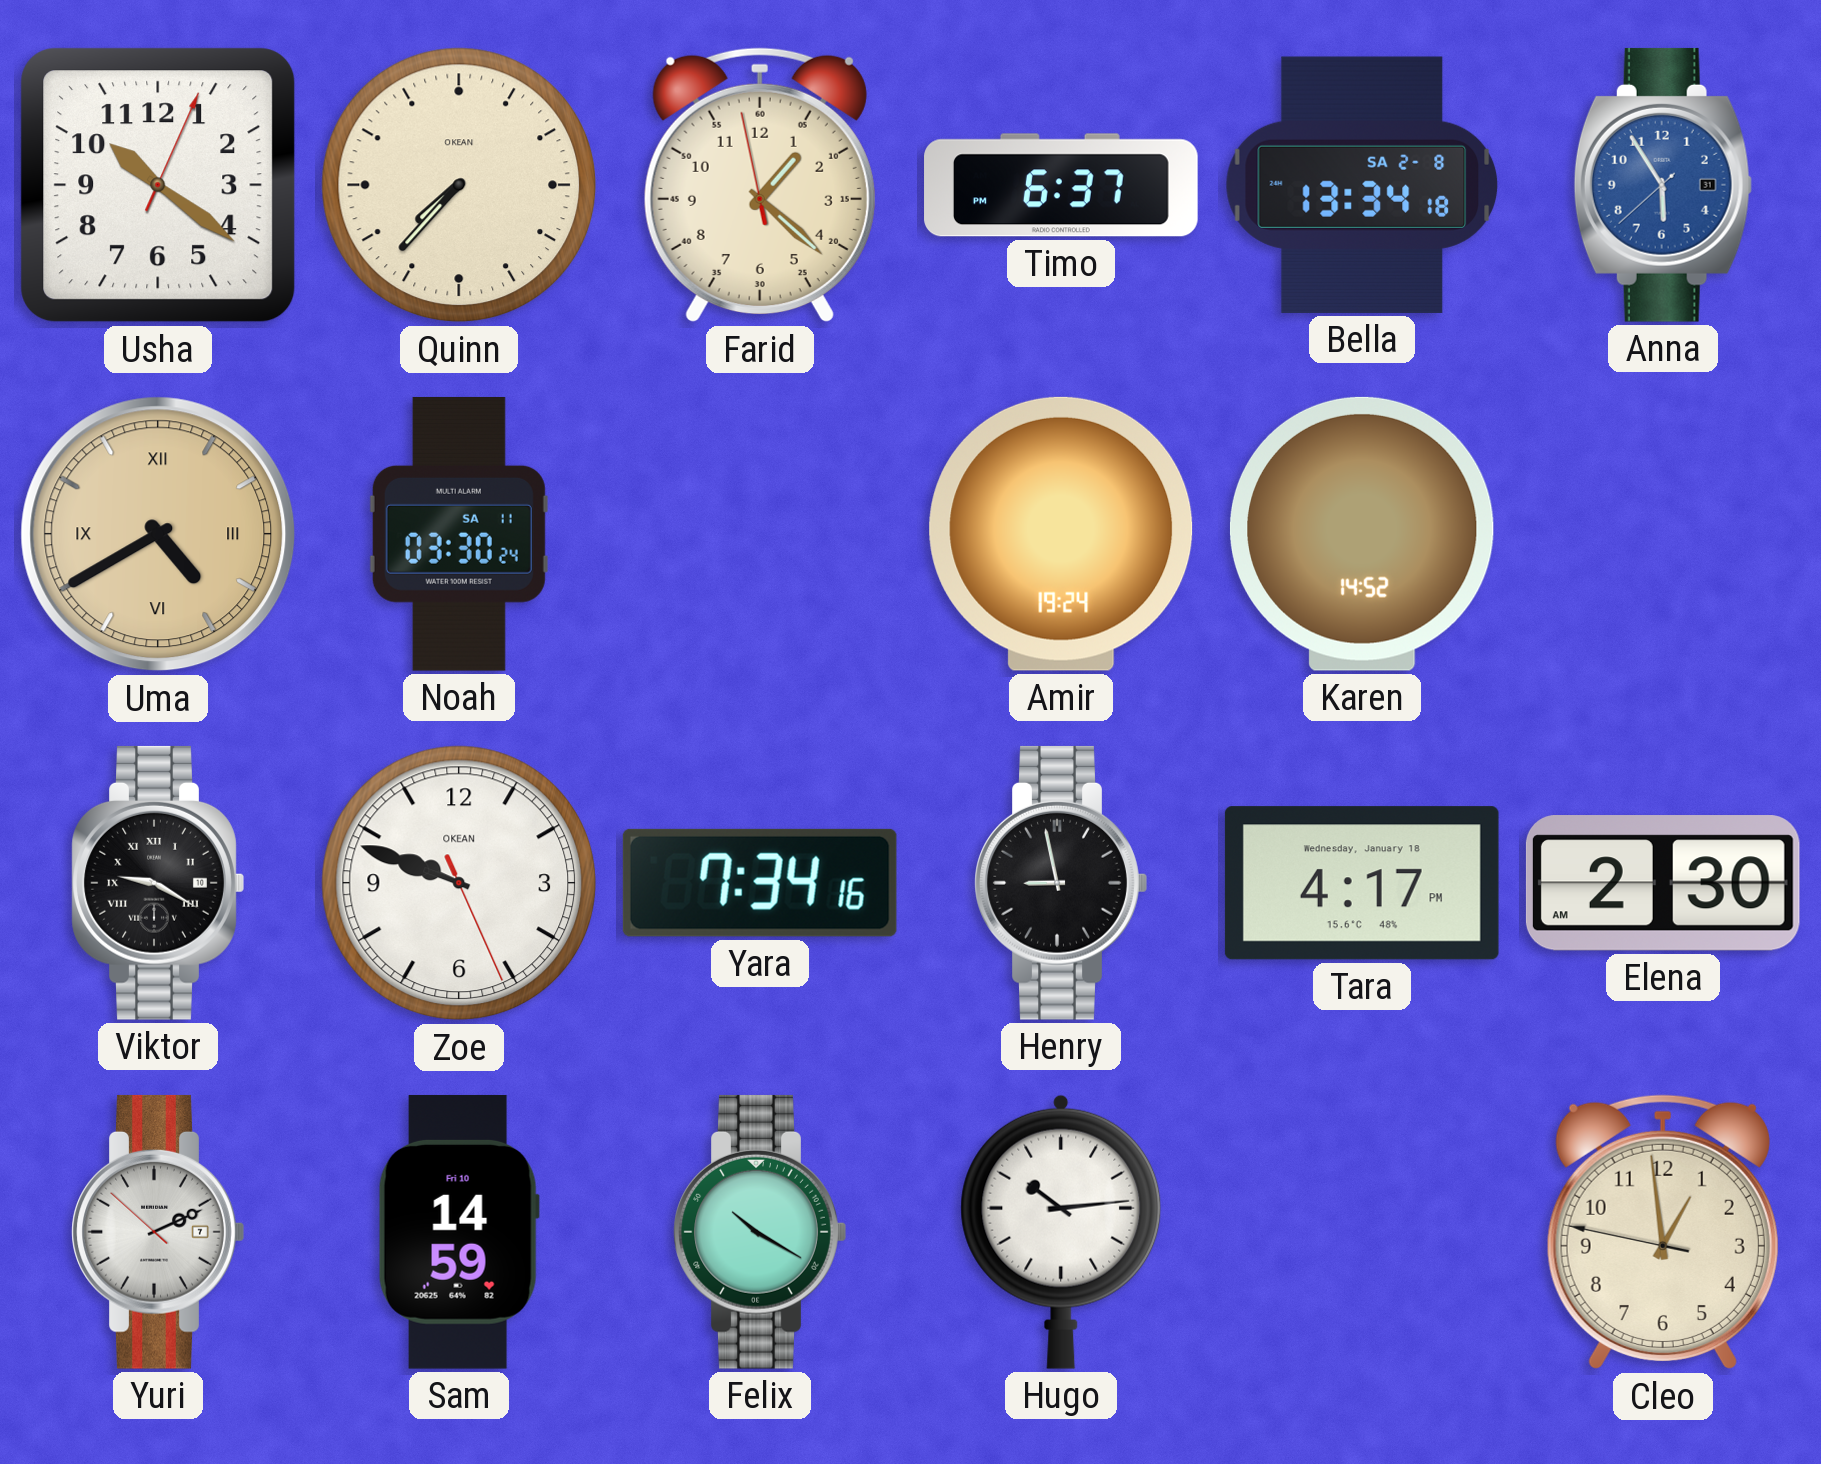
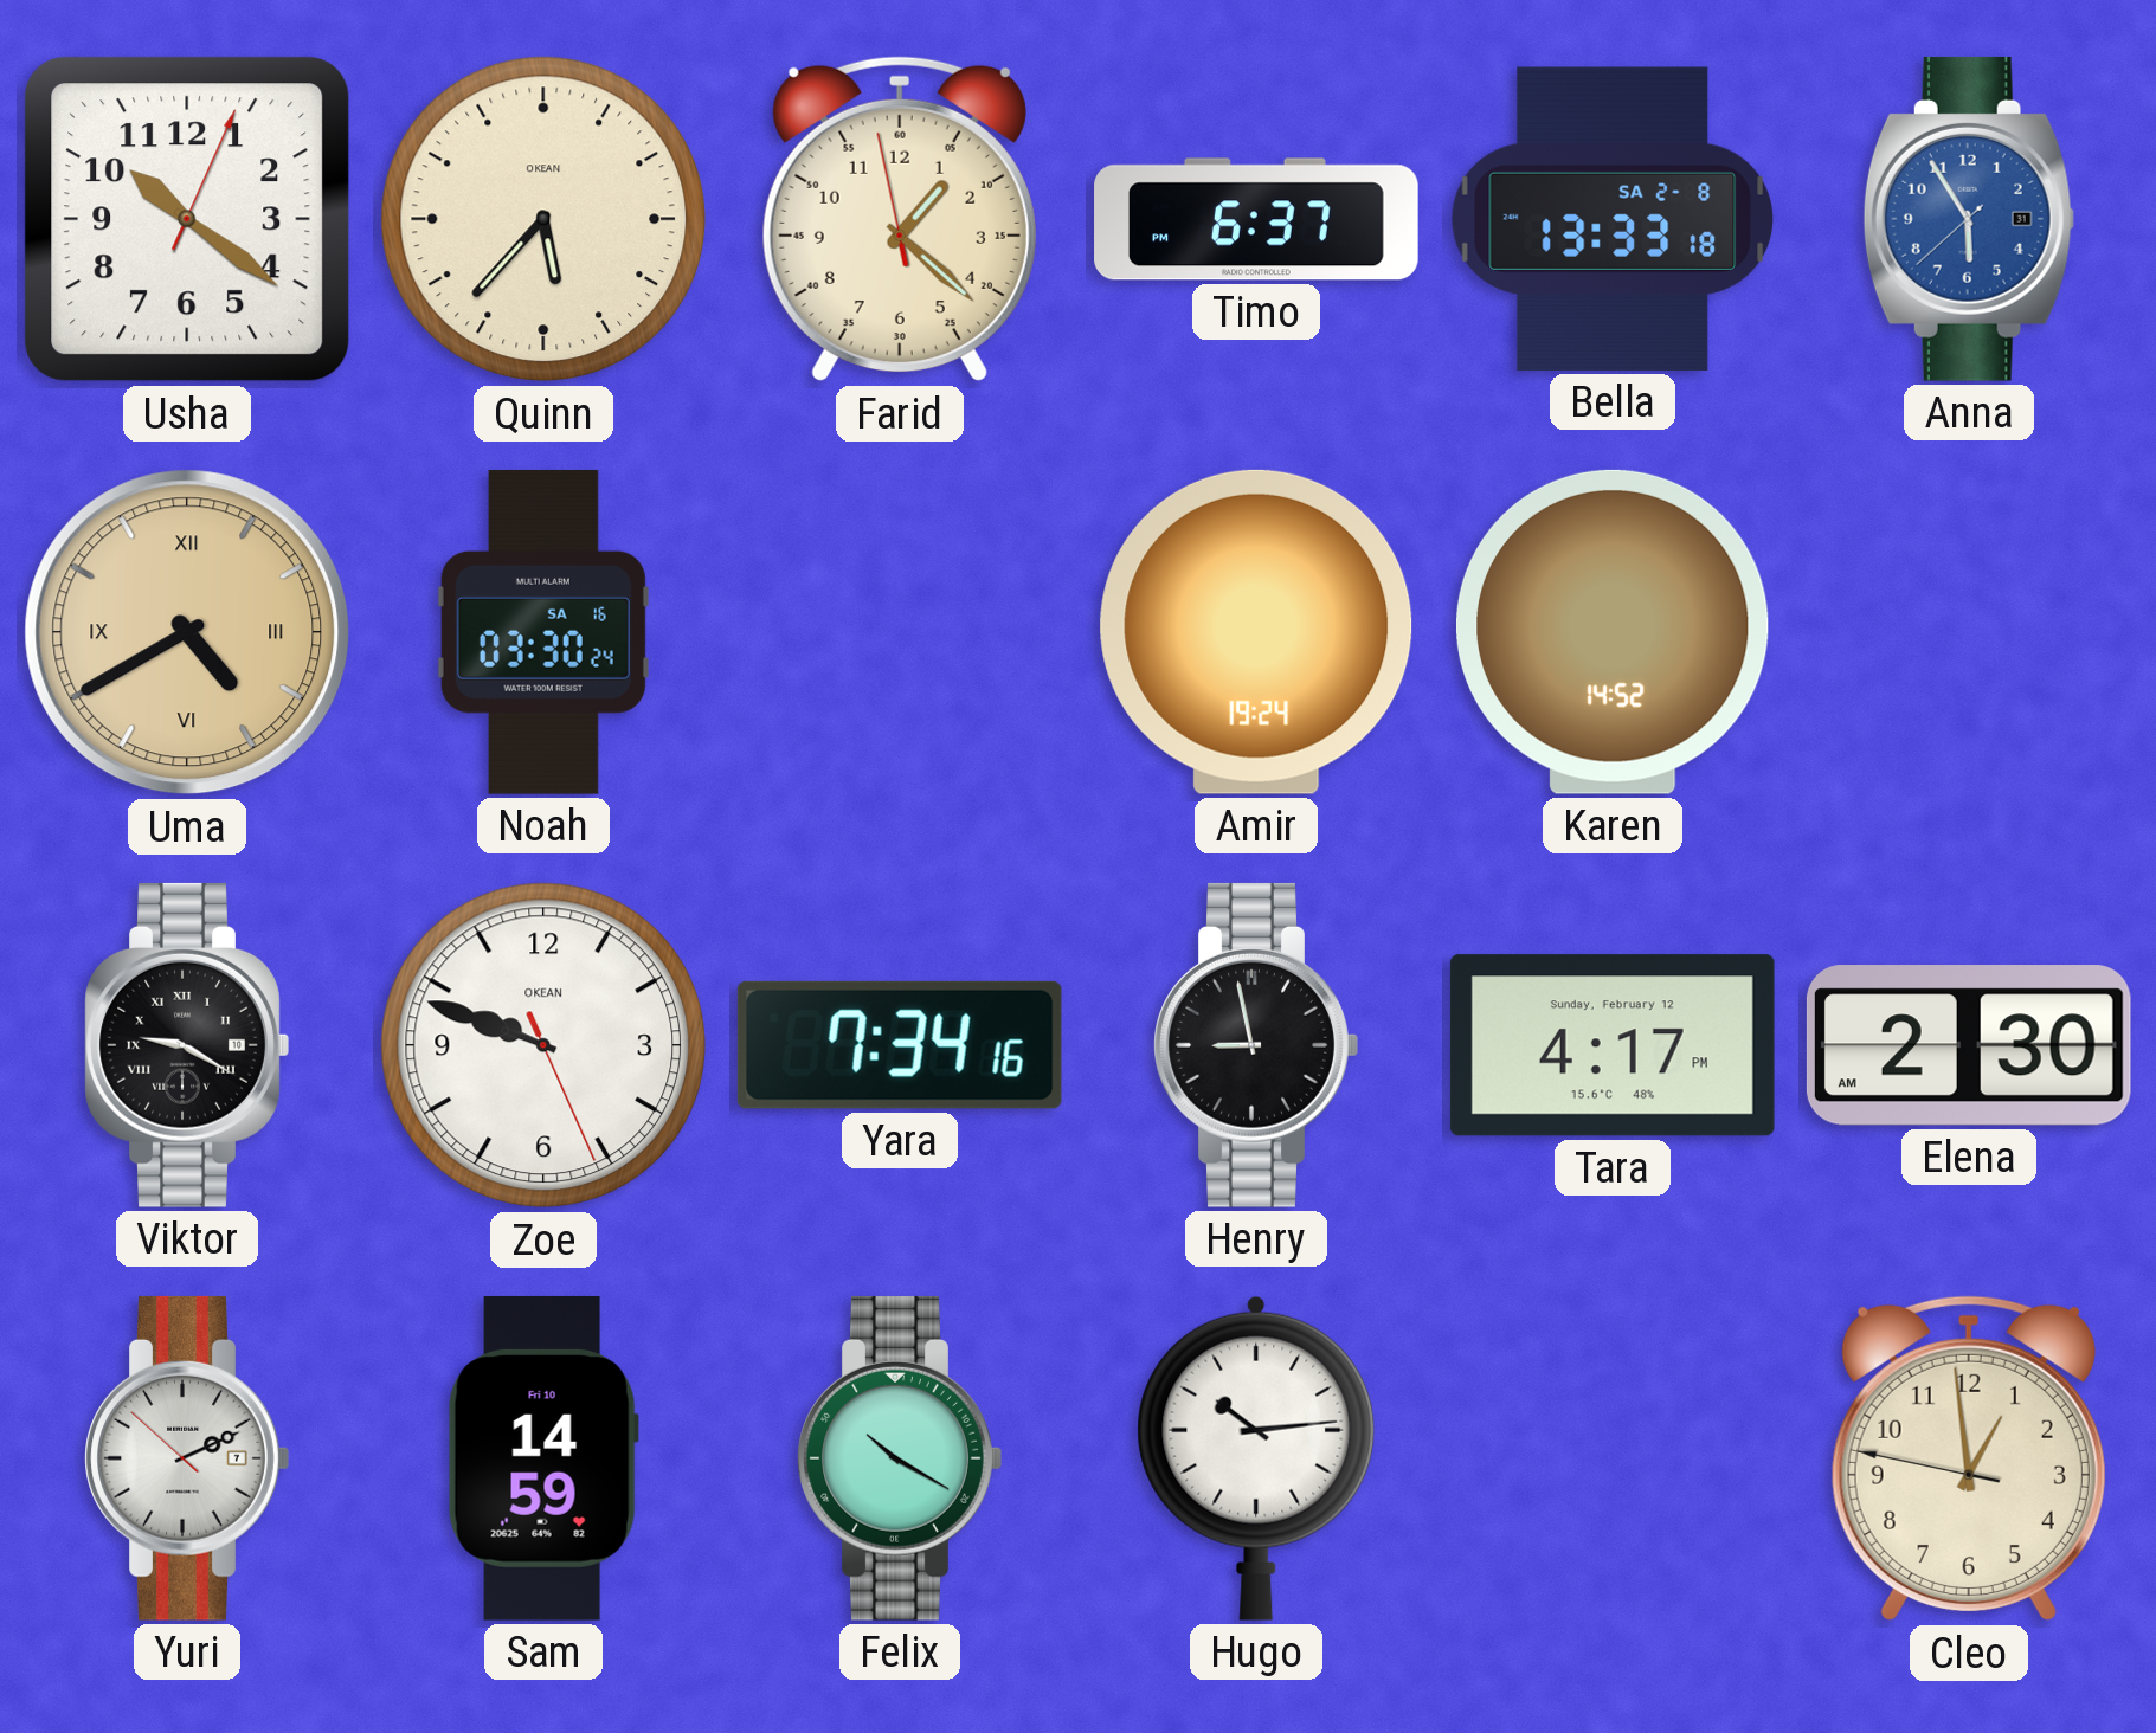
Quinn: 7:37 -> 5:37 (543, 219)
Bella: 13:34 -> 13:33 (1613, 219)
Noah date: SA 11 -> SA 16 (543, 632)
Tara date: Wednesday, January 18 -> Sunday, February 12 (1613, 1045)
